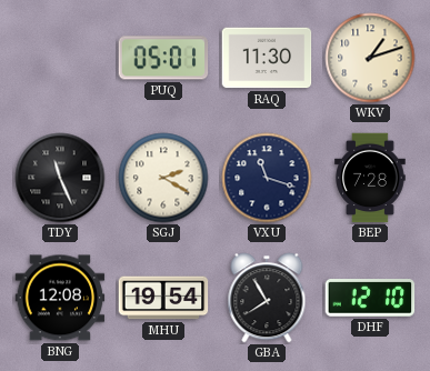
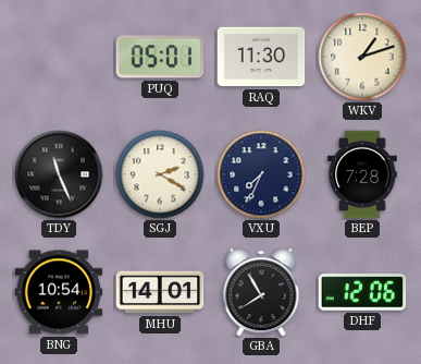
VXU: 11:18 -> 7:34 (261, 174)
BNG: 12:08 -> 10:54 (59, 292)
MHU: 19:54 -> 14:01 (160, 292)
DHF: 12:10 -> 12:06 (362, 292)
